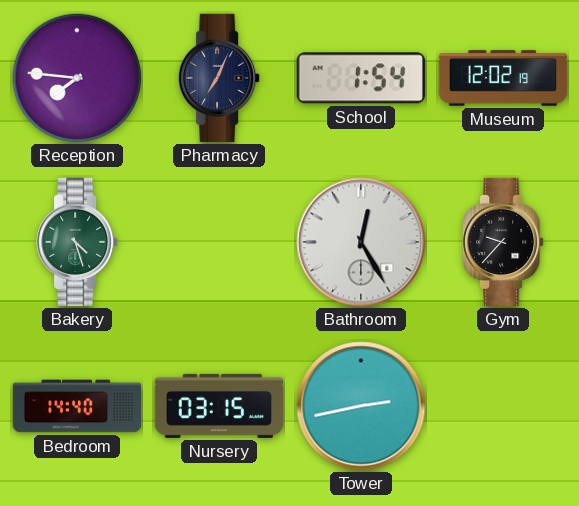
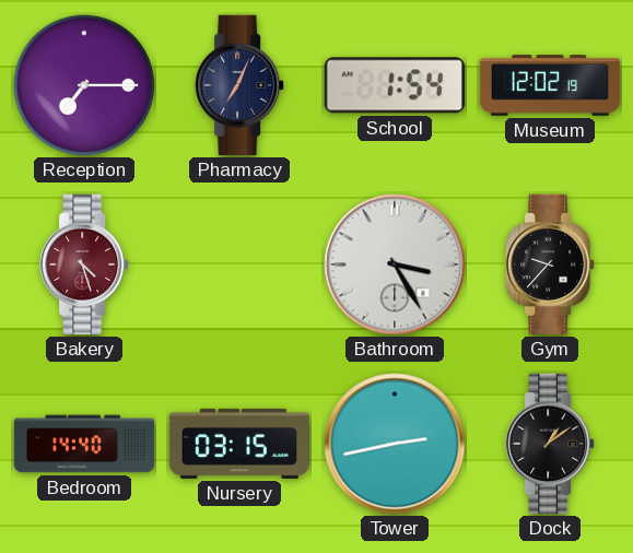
Reception: 7:46 -> 7:15 (83, 84)
Bakery dial: green -> burgundy (84, 264)
Bathroom: 12:25 -> 3:25 (395, 264)
Dock: none -> 1:09 (550, 444)
